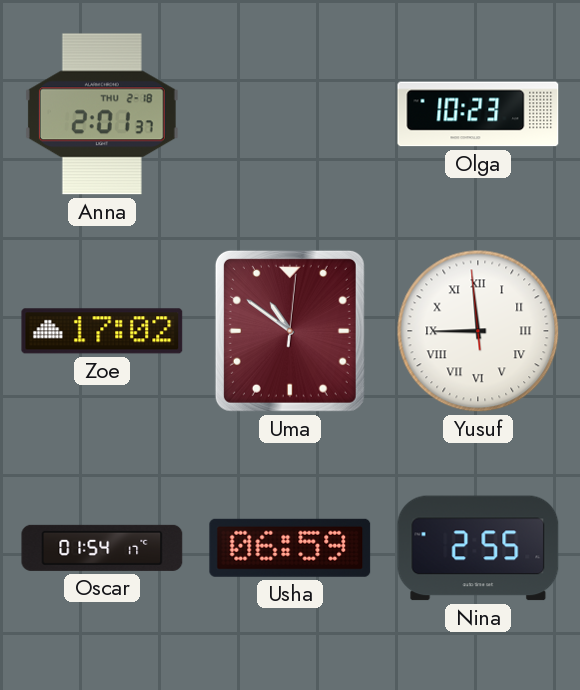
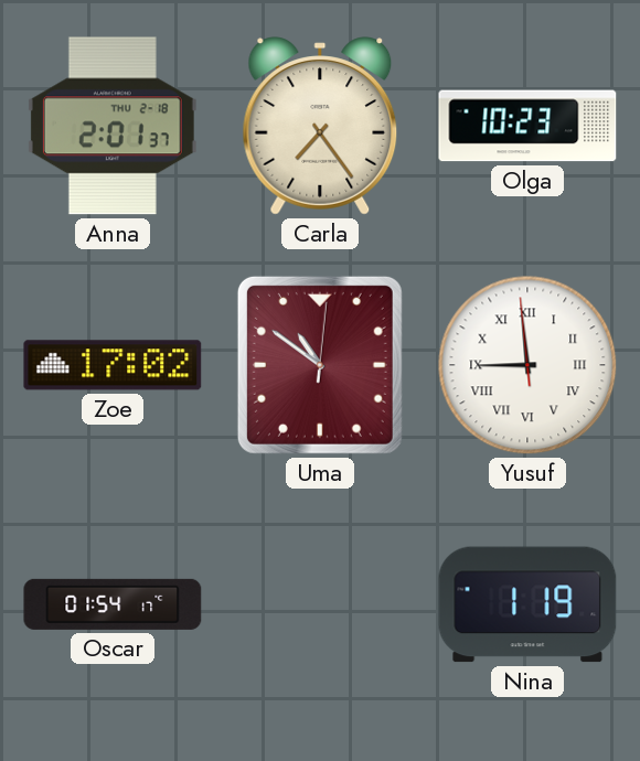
Carla: none -> 7:24 (320, 126)
Usha: 06:59 -> none (290, 548)
Nina: 2:55 -> 1:19 (527, 604)
